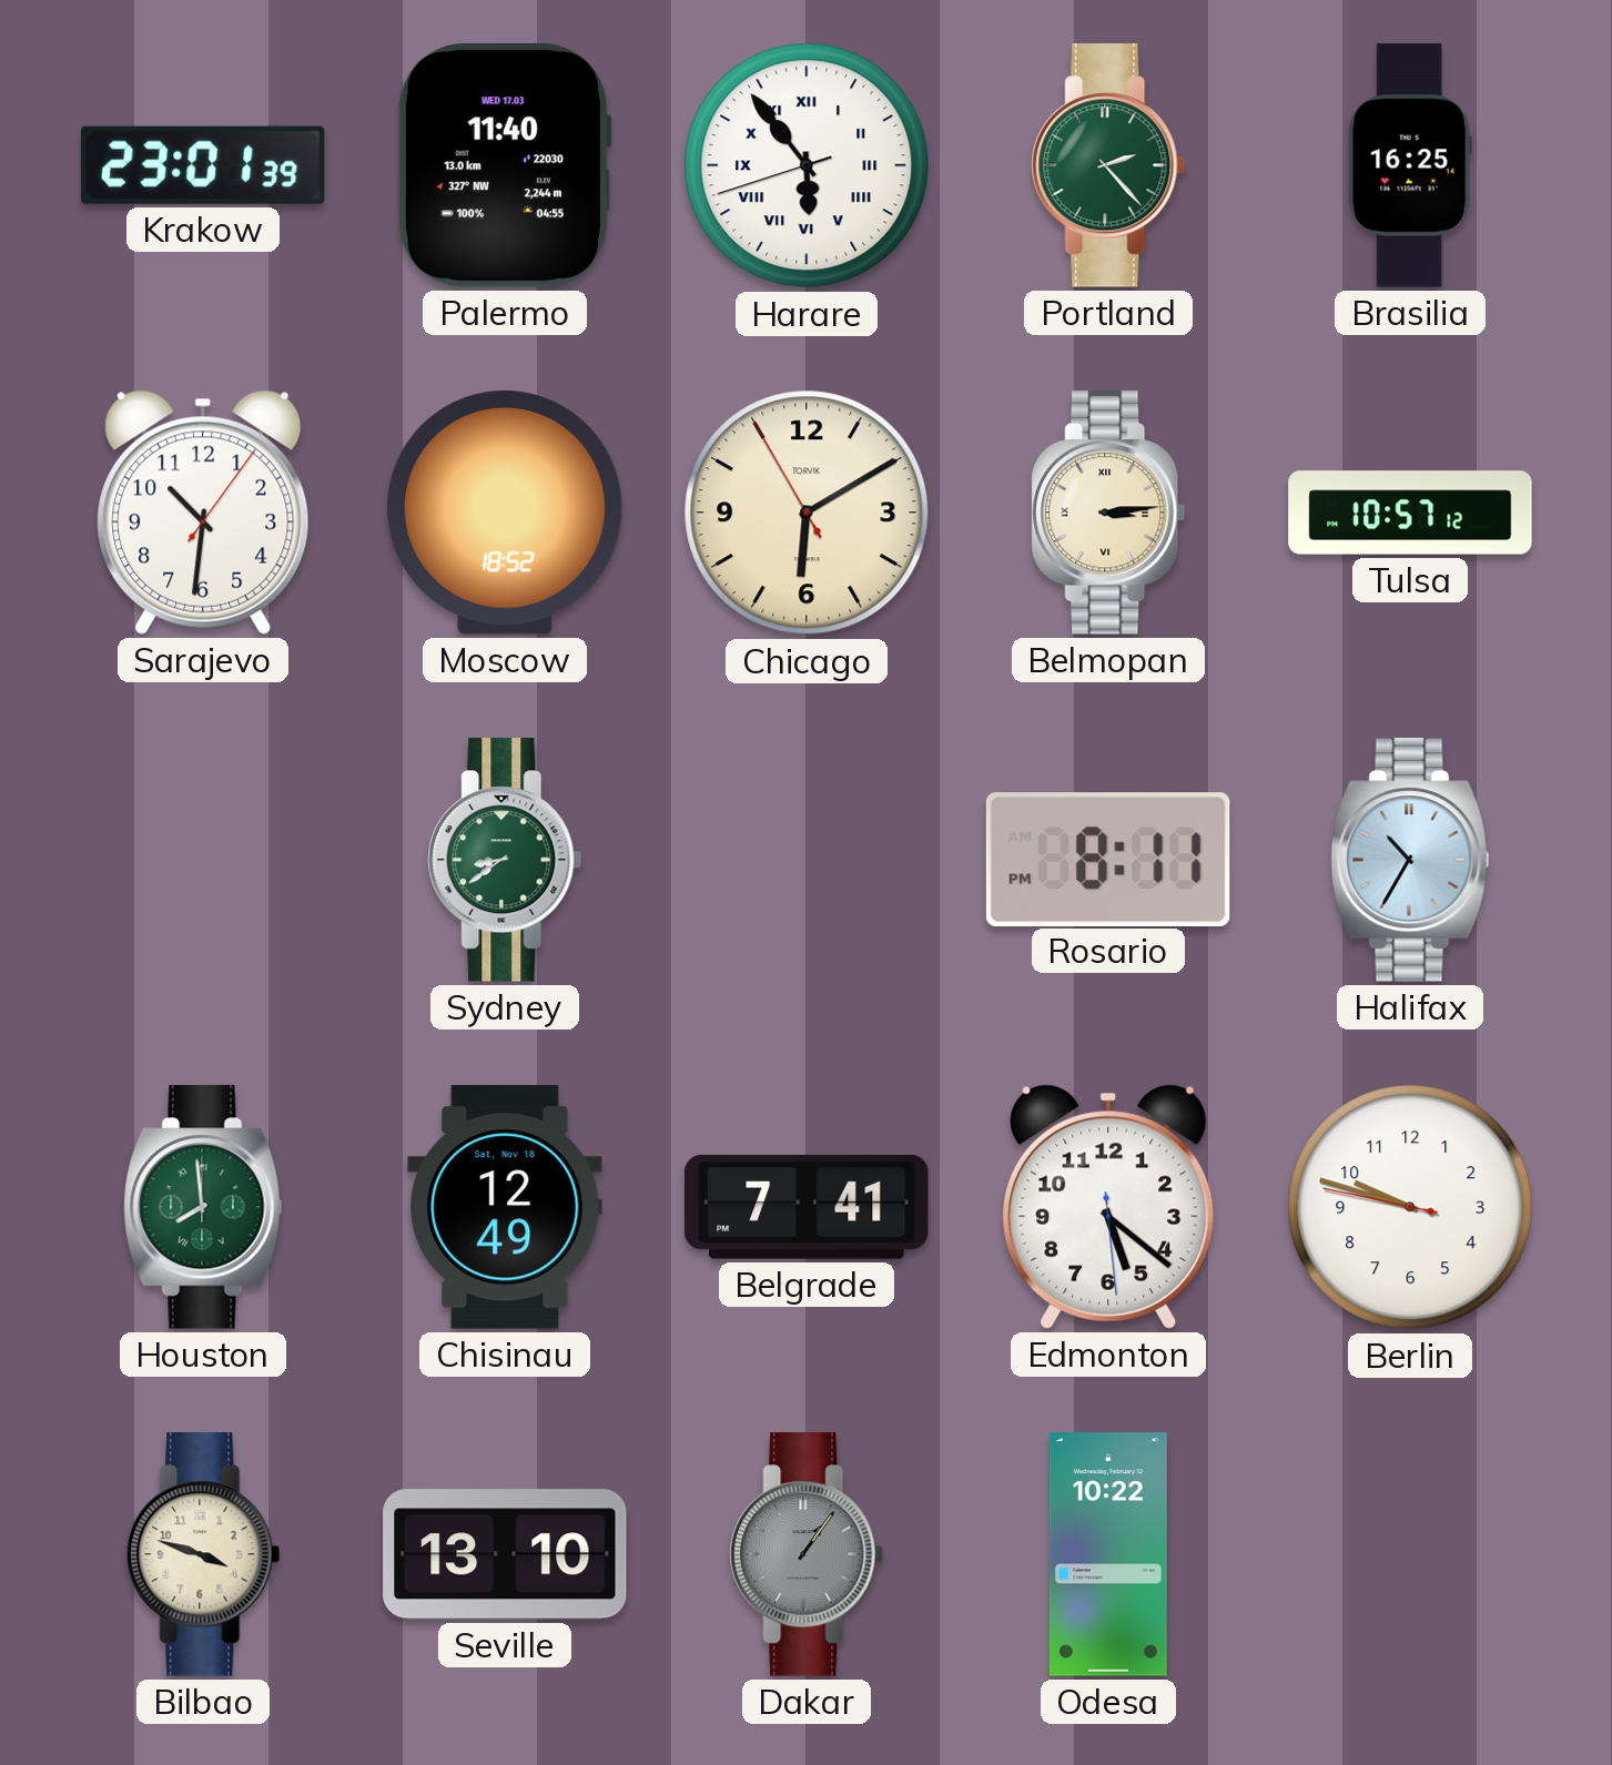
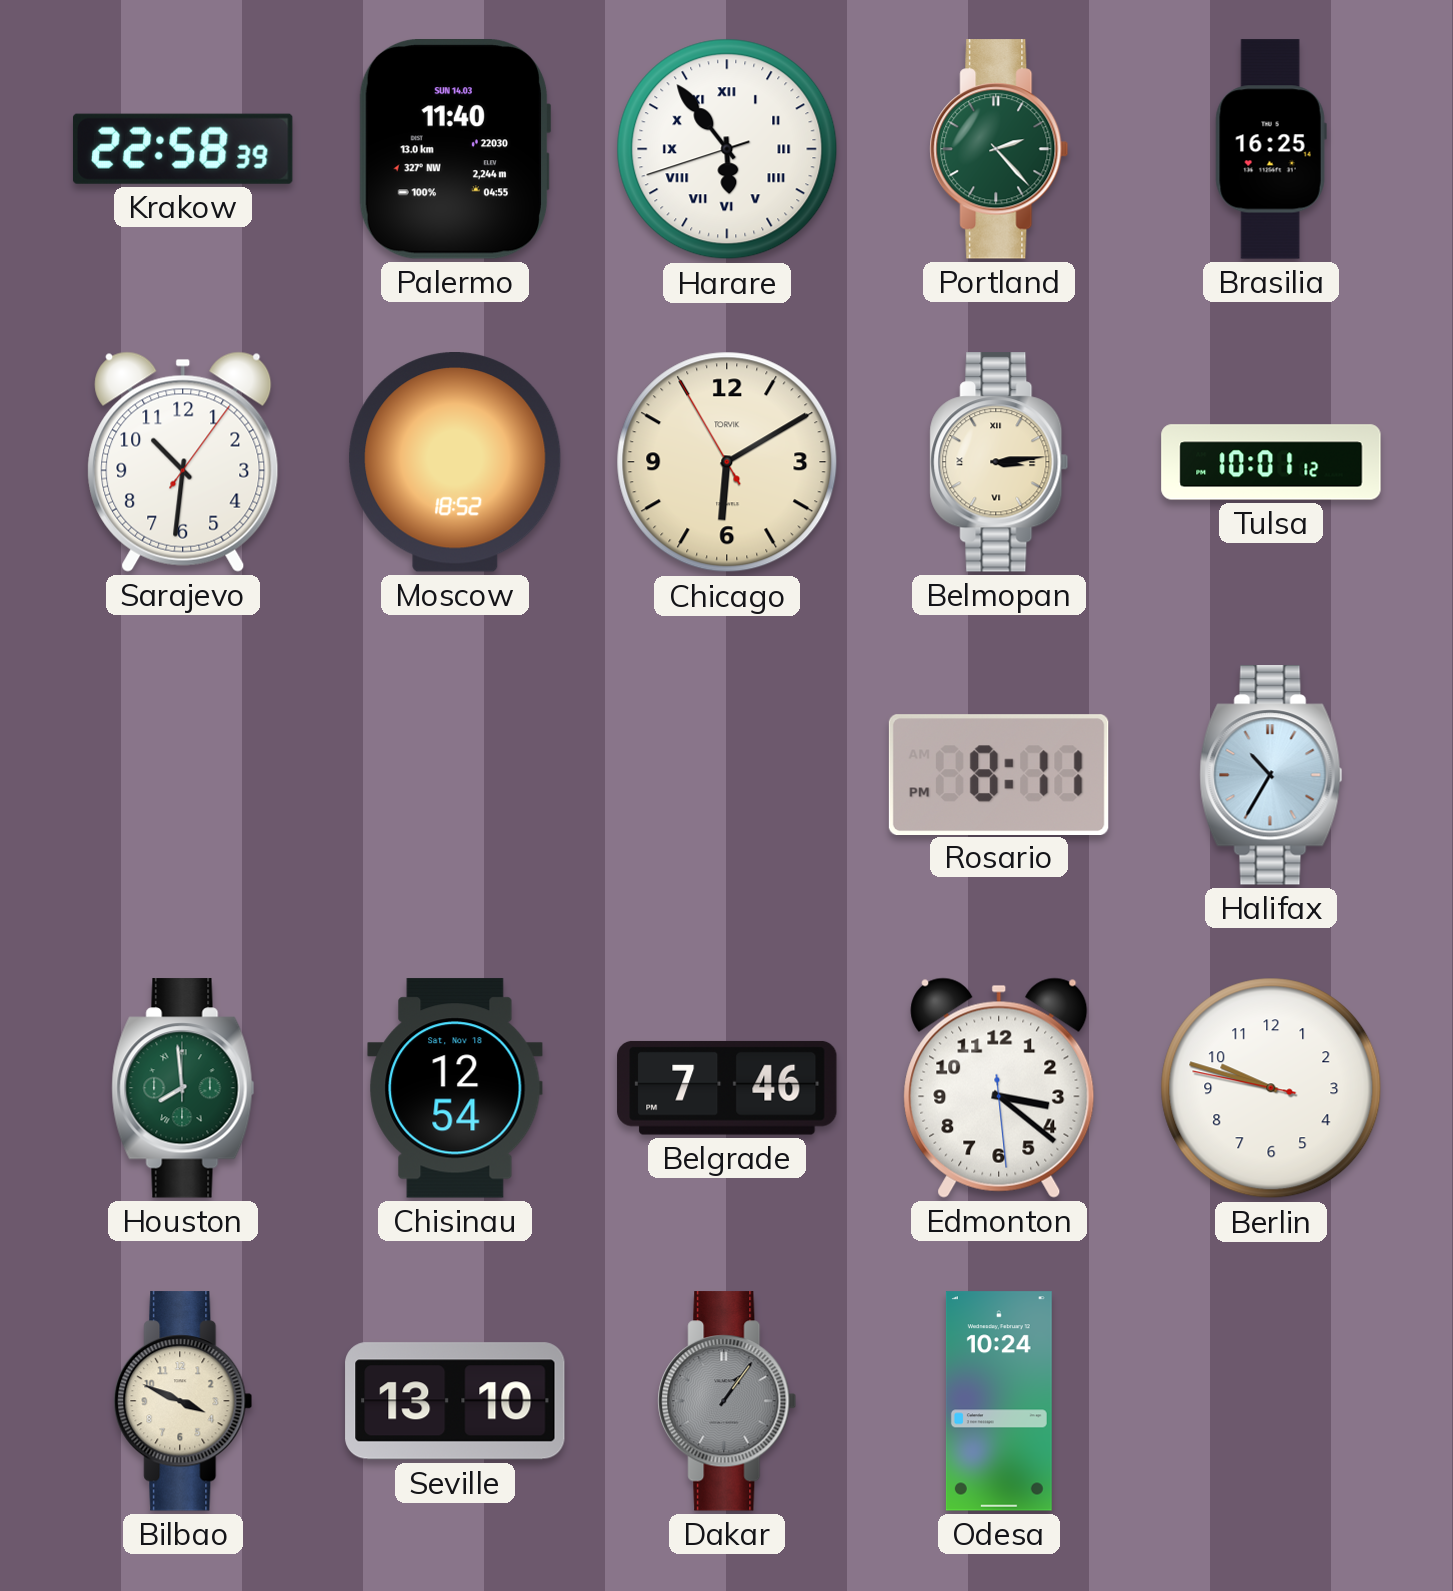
Krakow: 23:01 -> 22:58 (183, 149)
Palermo date: WED 17.03 -> SUN 14.03 (455, 150)
Tulsa: 10:57 -> 10:01 (1271, 462)
Sydney: 8:39 -> none (505, 860)
Chisinau: 12:49 -> 12:54 (455, 1088)
Belgrade: 7:41 -> 7:46 (727, 1088)
Edmonton: 5:21 -> 3:21 (999, 1088)
Bilbao: 3:48 -> 3:49 (183, 1401)
Odesa: 10:22 -> 10:24 (999, 1401)
